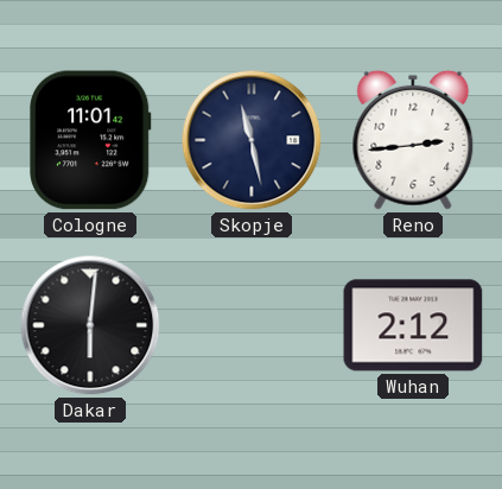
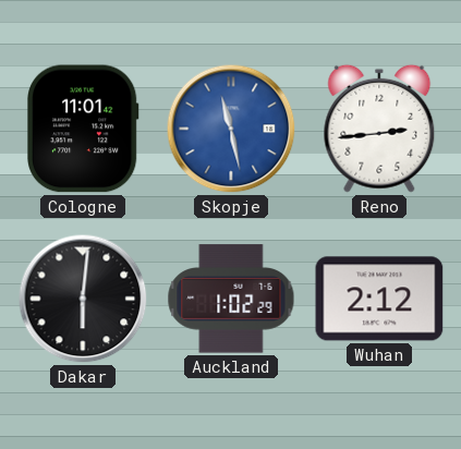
Skopje dial: navy -> blue (231, 129)
Auckland: none -> 1:02 (231, 299)
